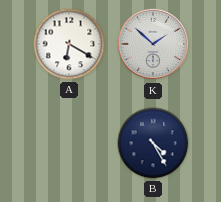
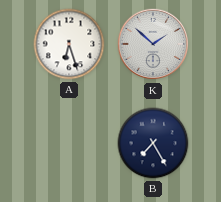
A: 6:20 -> 6:27 (69, 44)
B: 4:25 -> 7:25 (153, 143)
